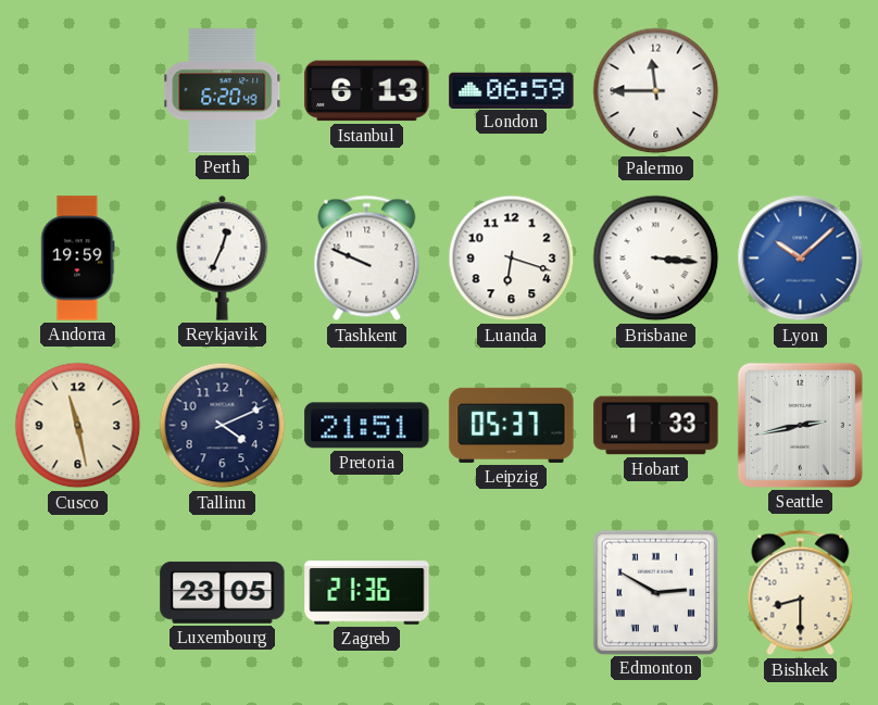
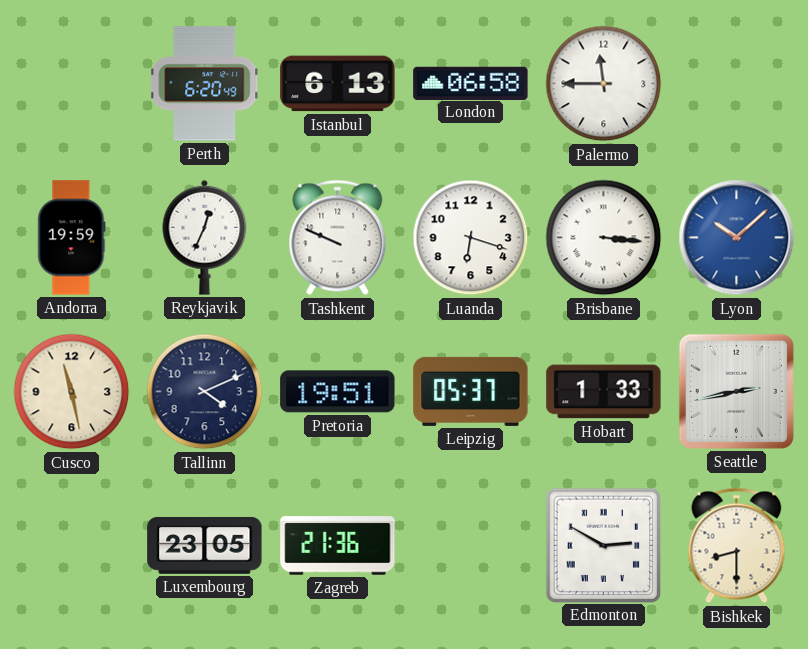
London: 06:59 -> 06:58 (471, 83)
Pretoria: 21:51 -> 19:51 (338, 392)
